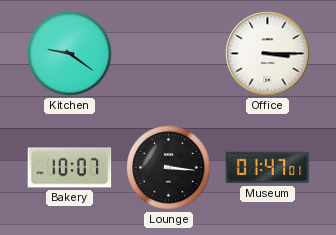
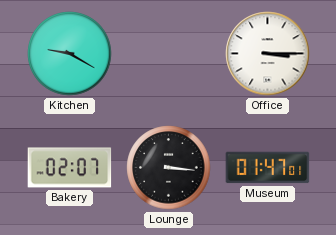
Kitchen: 9:21 -> 9:20 (70, 54)
Bakery: 10:07 -> 02:07 (70, 168)
